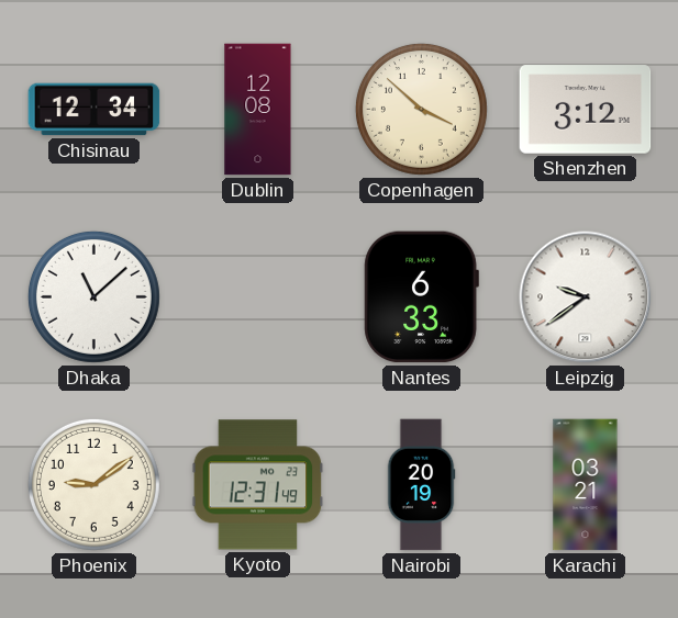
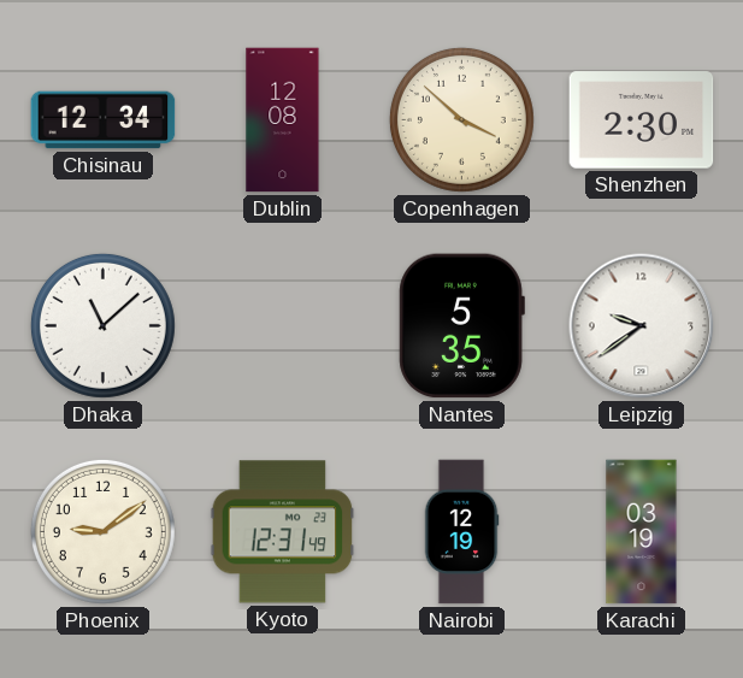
Shenzhen: 3:12 -> 2:30 (642, 120)
Nantes: 6:33 -> 5:35 (461, 326)
Nairobi: 20:19 -> 12:19 (461, 532)
Karachi: 03:21 -> 03:19 (642, 532)
